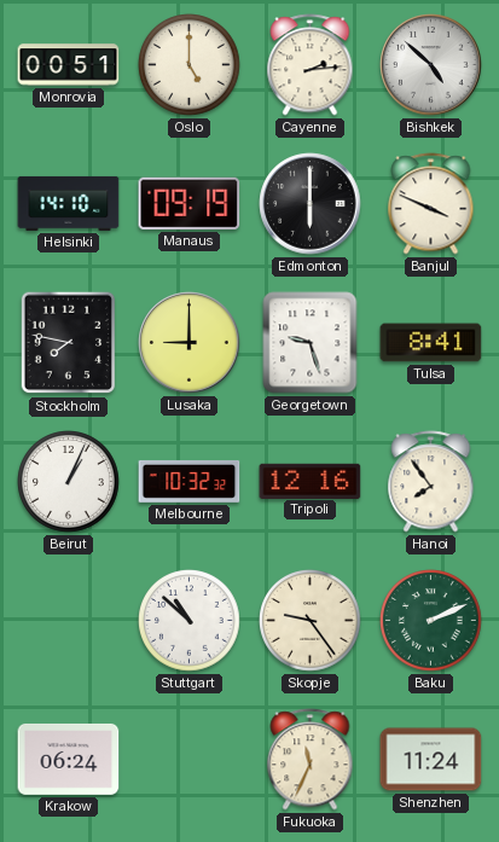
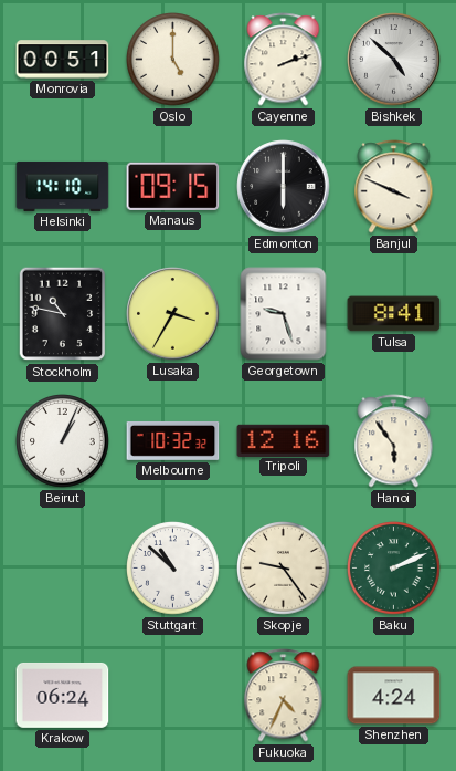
Cayenne: 2:14 -> 2:12 (284, 60)
Manaus: 09:19 -> 09:15 (173, 186)
Stockholm: 7:47 -> 10:47 (63, 314)
Lusaka: 9:00 -> 3:35 (173, 314)
Hanoi: 7:54 -> 5:54 (394, 441)
Fukuoka: 11:34 -> 4:34 (284, 696)
Shenzhen: 11:24 -> 4:24 (394, 696)
